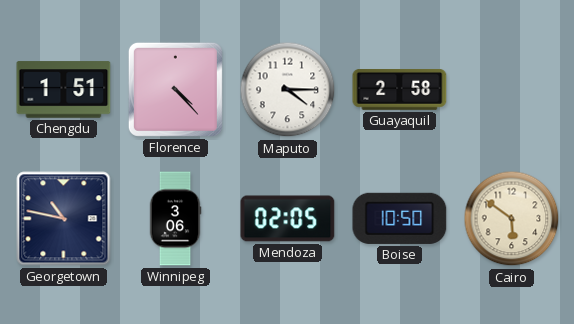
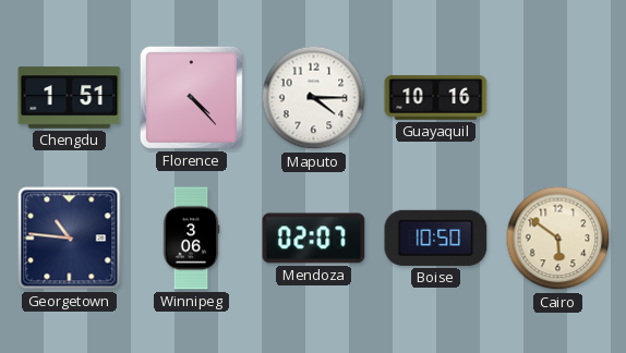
Guayaquil: 2:58 -> 10:16 (436, 98)
Georgetown: 10:47 -> 10:46 (70, 239)
Mendoza: 02:05 -> 02:07 (314, 239)
